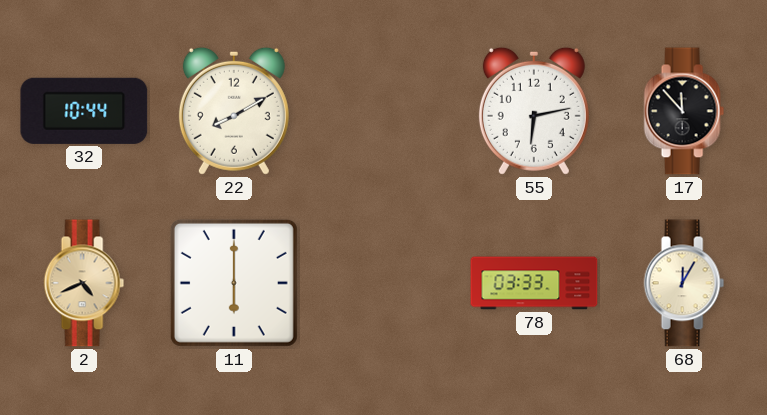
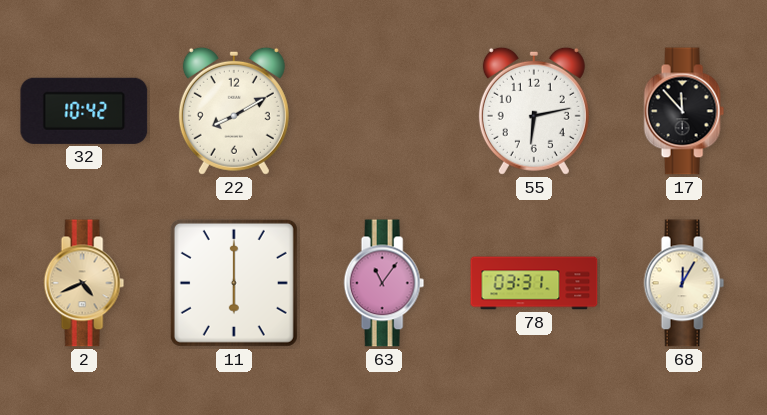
32: 10:44 -> 10:42 (84, 111)
63: none -> 11:06 (384, 283)
78: 03:33 -> 03:31 (534, 283)
